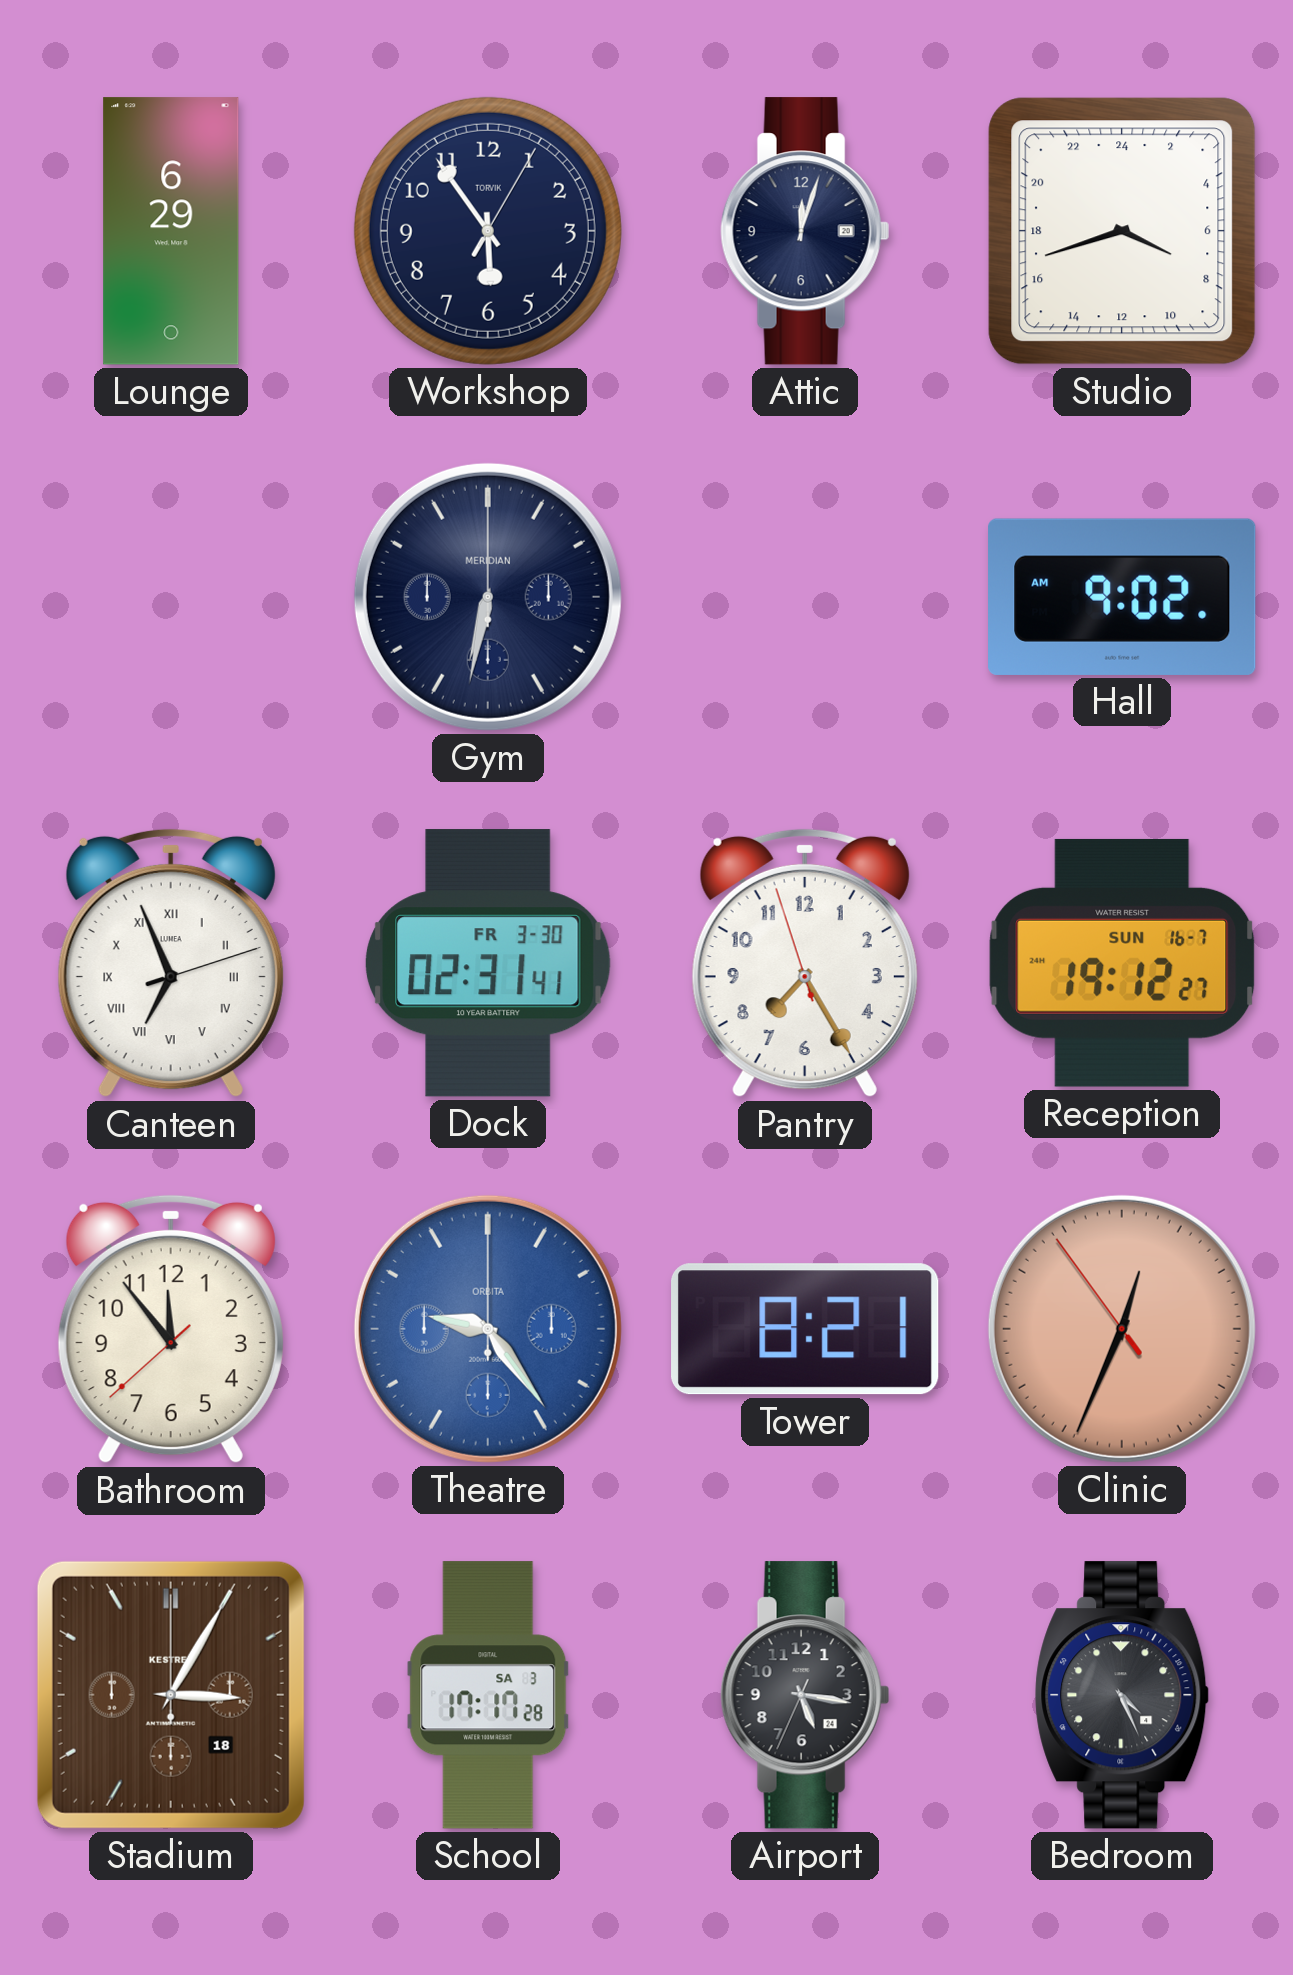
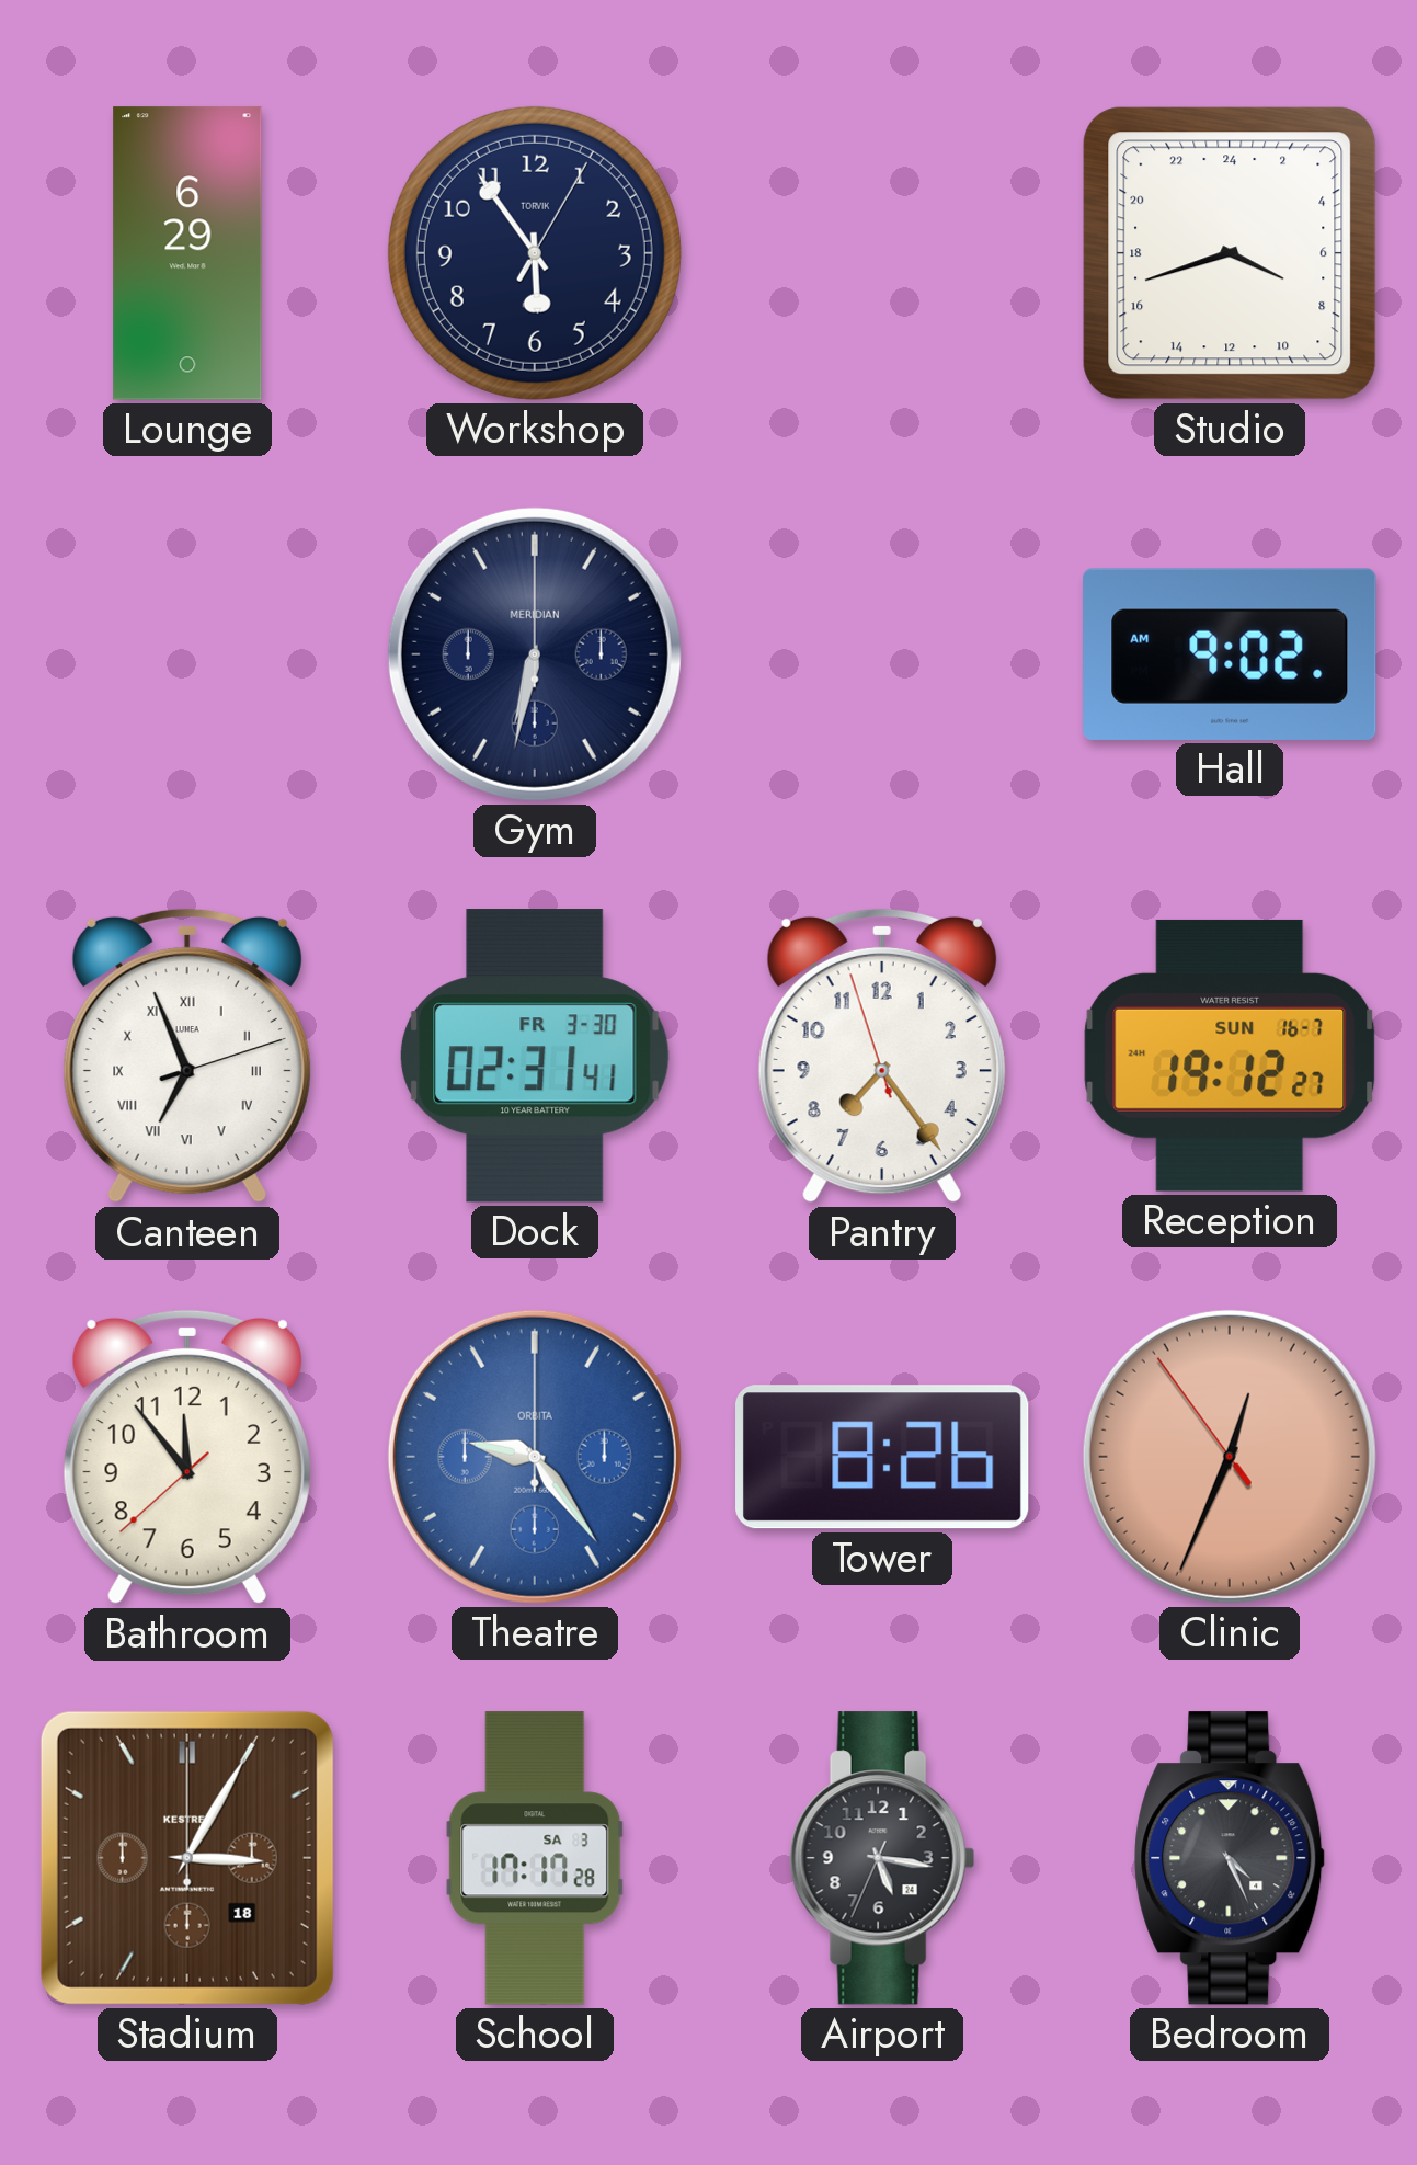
Attic: 12:03 -> none (805, 231)
Pantry: 7:24 -> 7:23 (882, 1056)
Tower: 8:21 -> 8:26 (882, 1457)
